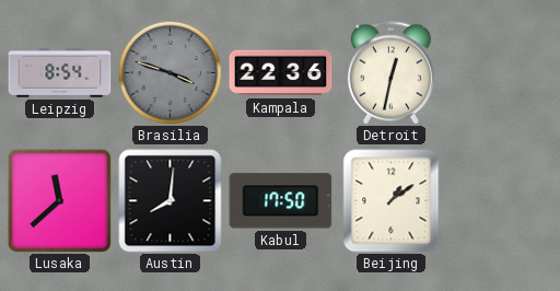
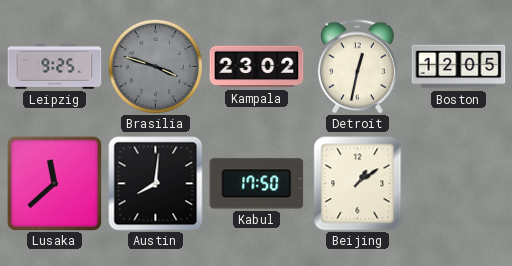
Leipzig: 8:54 -> 9:25 (55, 67)
Kampala: 22:36 -> 23:02 (257, 67)
Boston: none -> 12:05 (459, 67)
